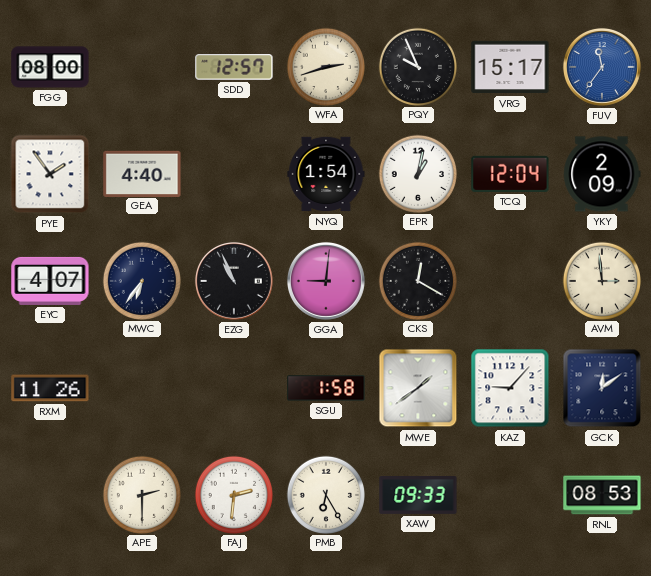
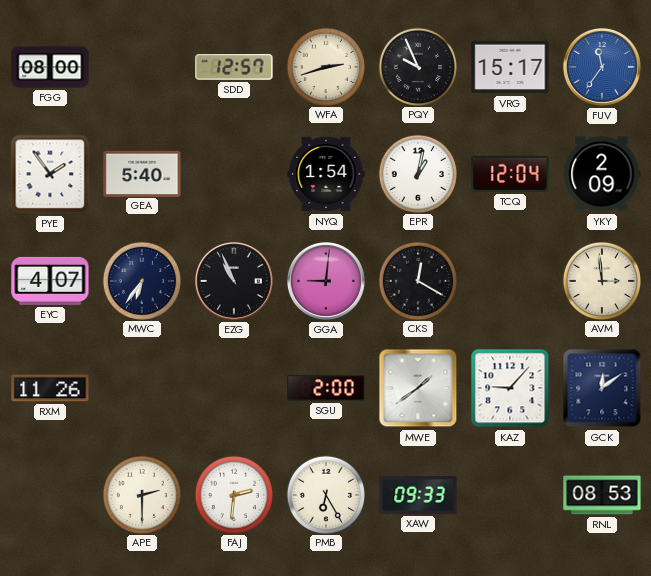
GEA: 4:40 -> 5:40 (142, 173)
SGU: 1:58 -> 2:00 (326, 388)
